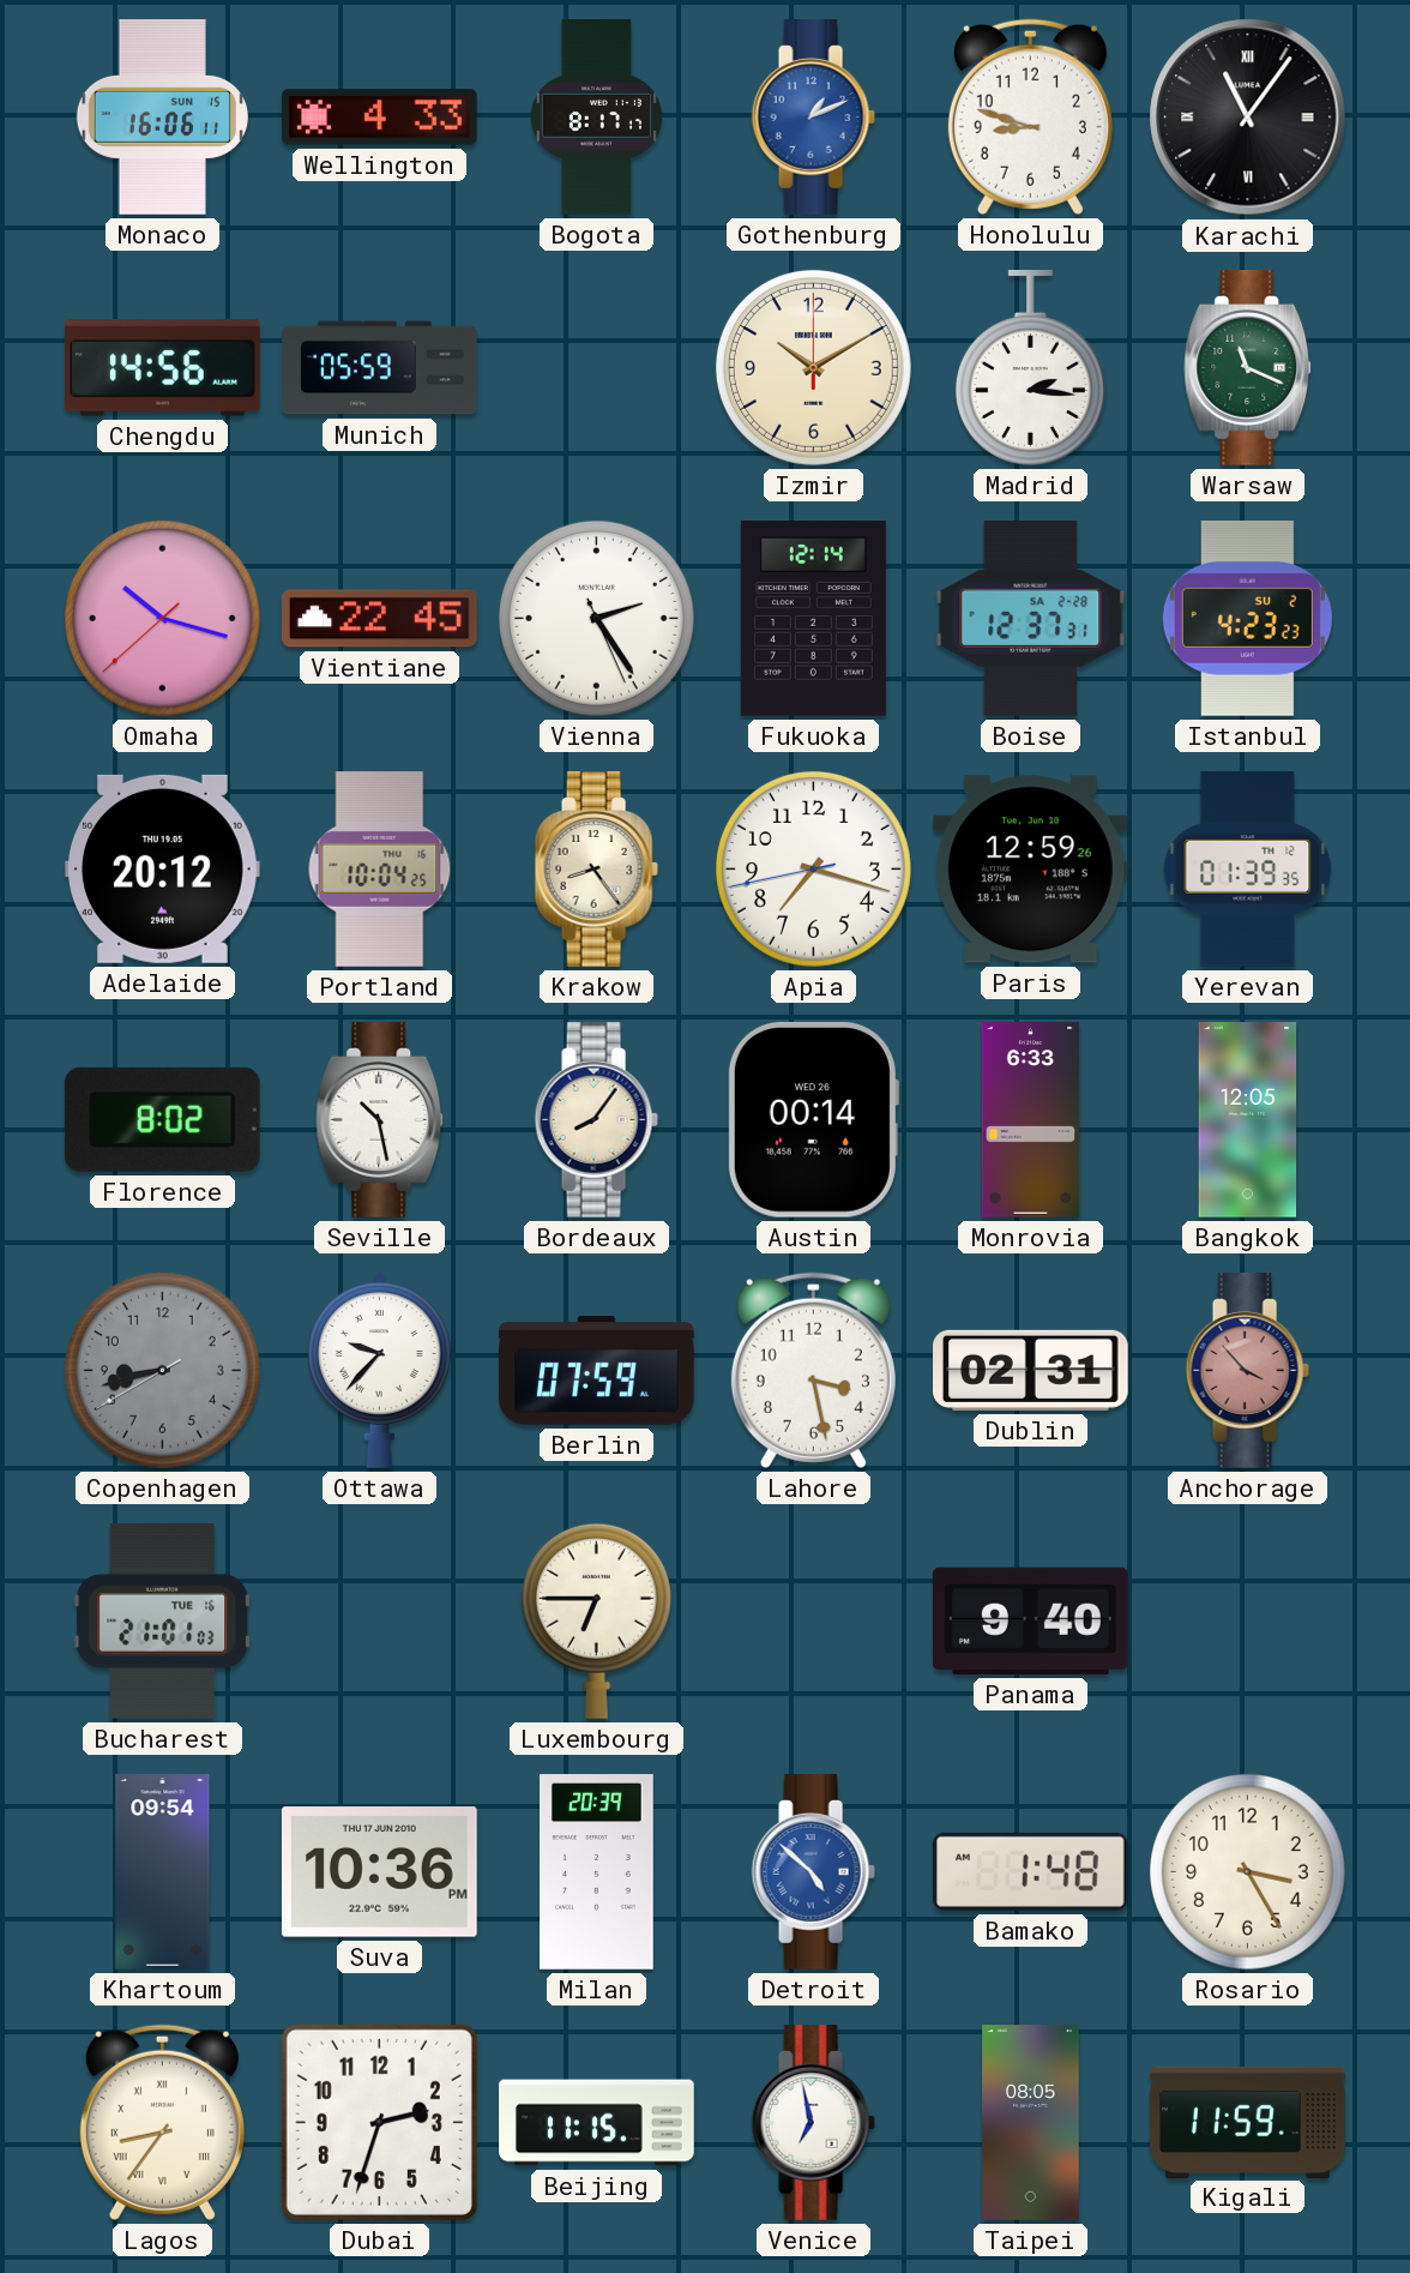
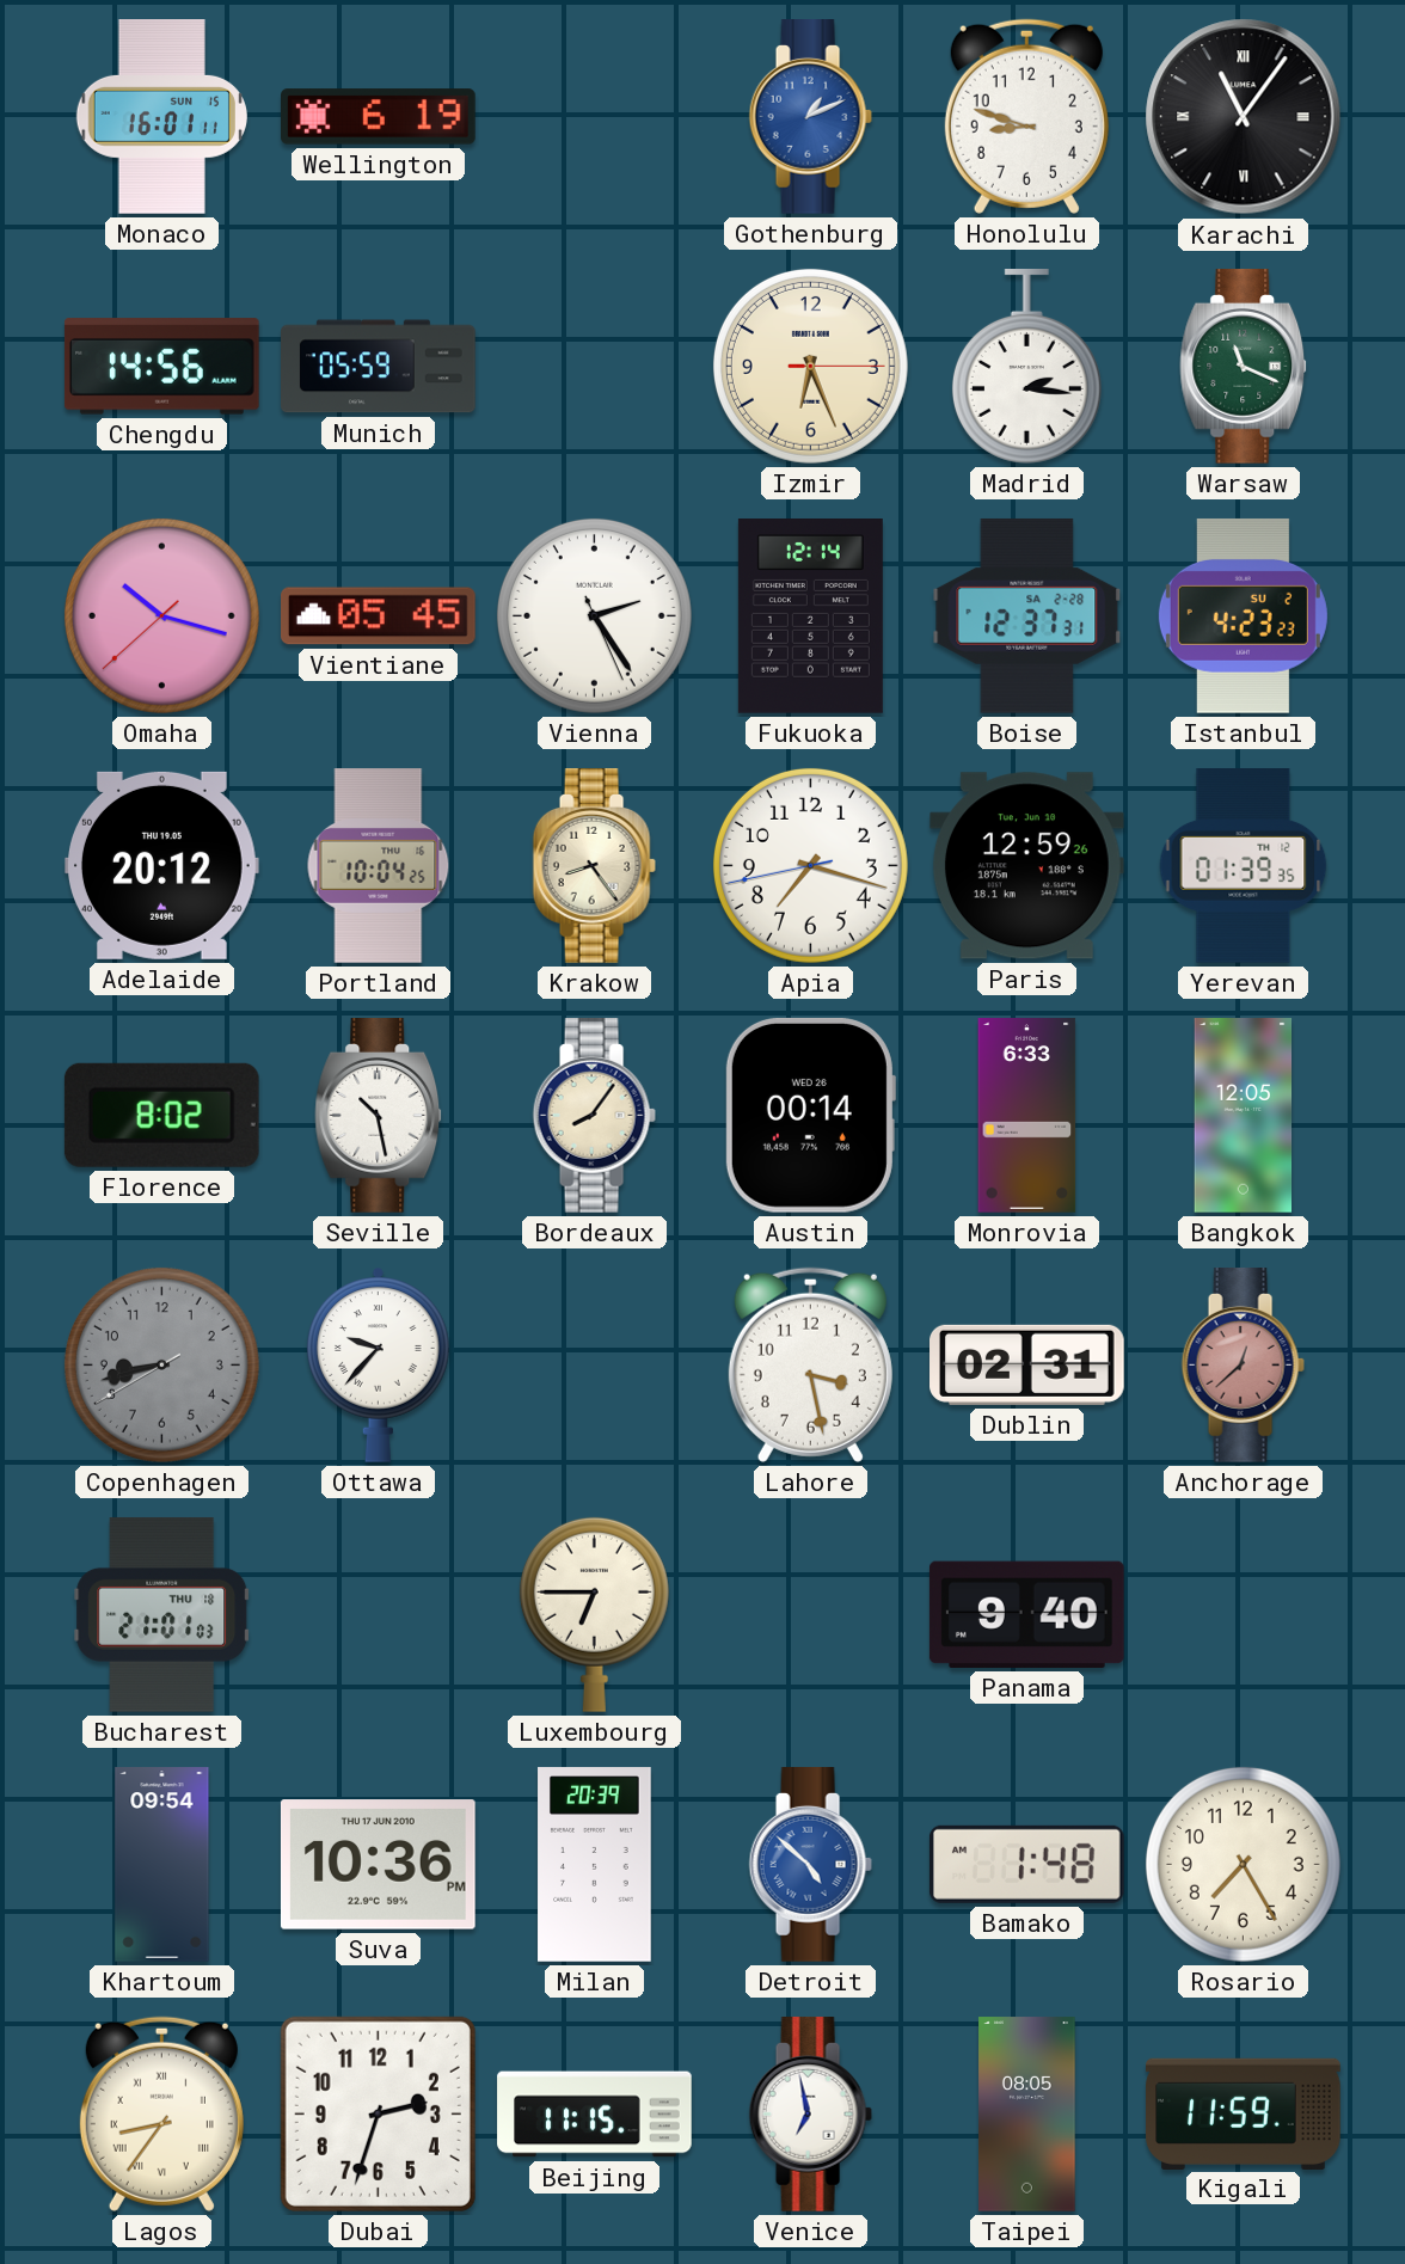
Monaco: 16:06 -> 16:01 (161, 117)
Wellington: 4:33 -> 6:19 (379, 117)
Bogota: 8:17 -> none (596, 118)
Izmir: 10:10 -> 6:26 (810, 366)
Vientiane: 22:45 -> 05:45 (379, 616)
Berlin: 07:59 -> none (597, 1371)
Anchorage: 3:53 -> 12:38 (1243, 1366)
Bucharest date: TUE 16 -> THU 18 (162, 1614)
Rosario: 3:25 -> 7:25 (1243, 1864)
